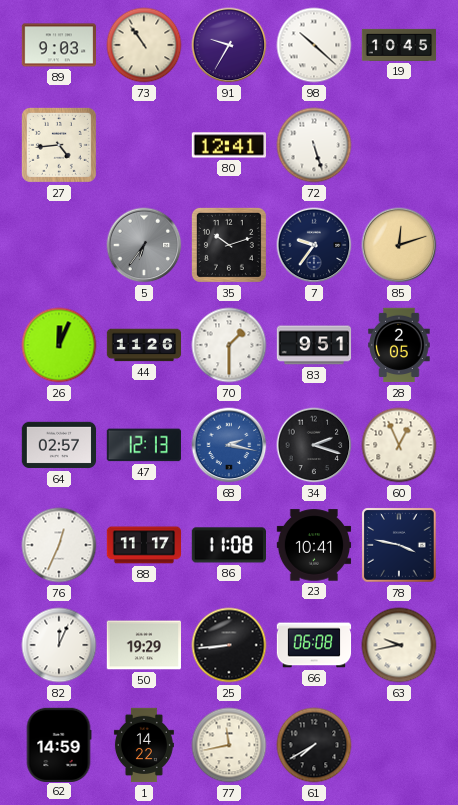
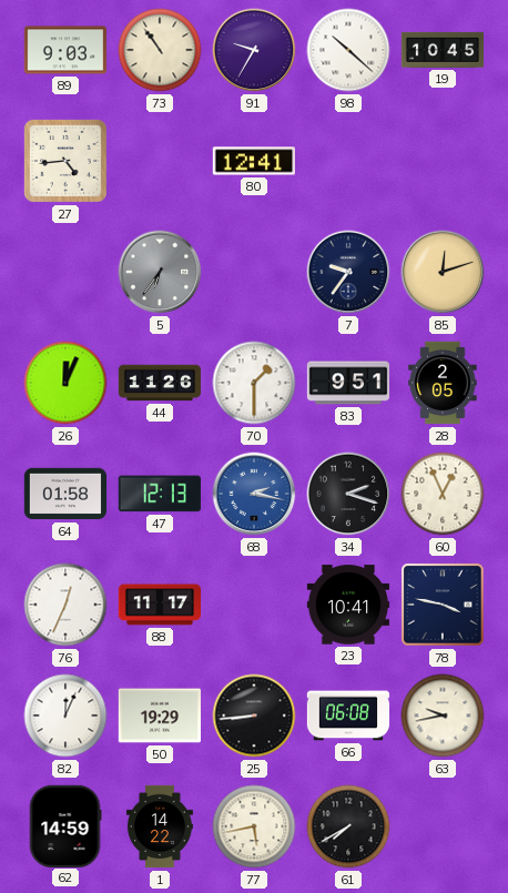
72: 5:27 -> none (314, 145)
35: 10:12 -> none (229, 245)
64: 02:57 -> 01:58 (65, 494)
86: 11:08 -> none (228, 545)
77: 11:43 -> 5:43 (254, 826)
